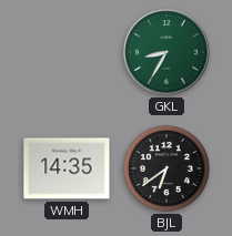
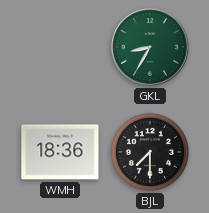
WMH: 14:35 -> 18:36 (60, 152)
BJL: 6:39 -> 7:30 (150, 152)
